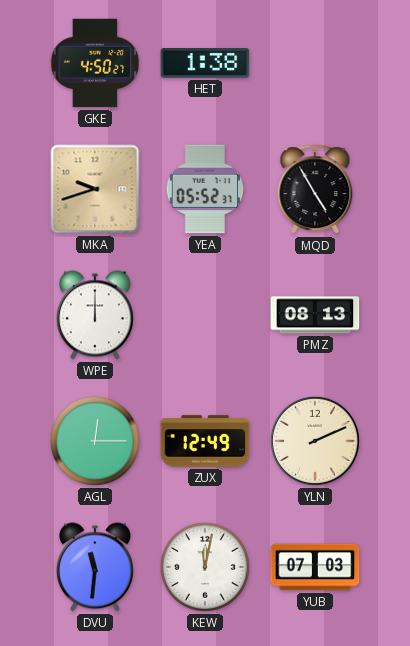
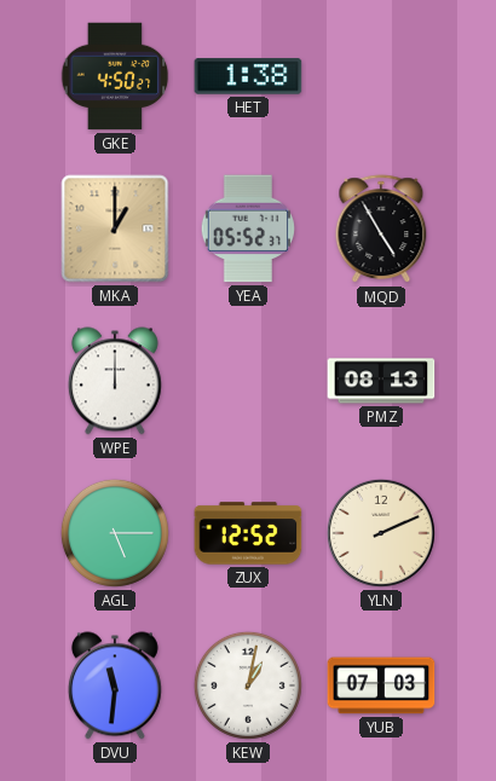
MKA: 9:42 -> 1:00 (115, 228)
AGL: 12:15 -> 5:15 (115, 533)
ZUX: 12:49 -> 12:52 (248, 533)
KEW: 12:02 -> 1:02 (248, 685)
